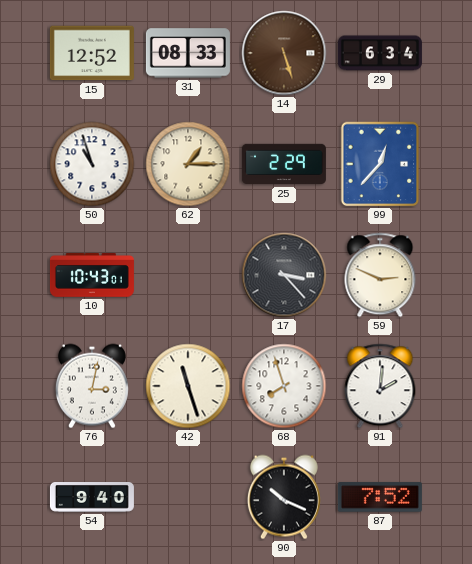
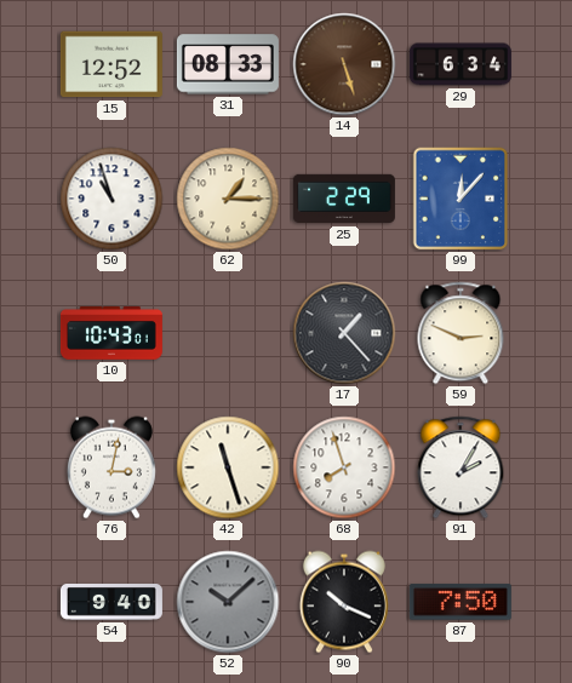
99: 12:37 -> 12:07 (461, 199)
17: 3:23 -> 1:23 (344, 333)
91: 2:01 -> 2:05 (461, 467)
52: none -> 10:08 (228, 602)
87: 7:52 -> 7:50 (461, 602)
